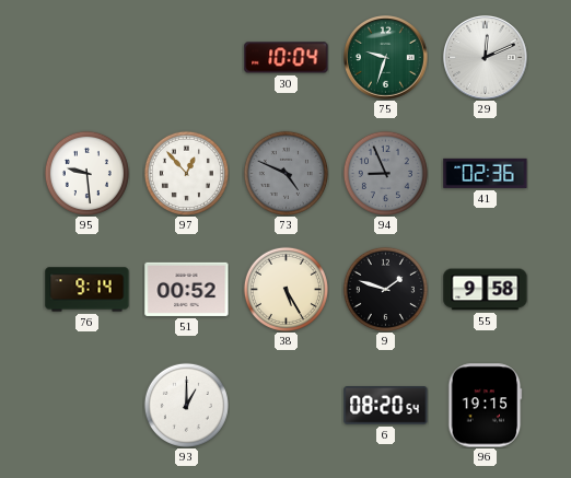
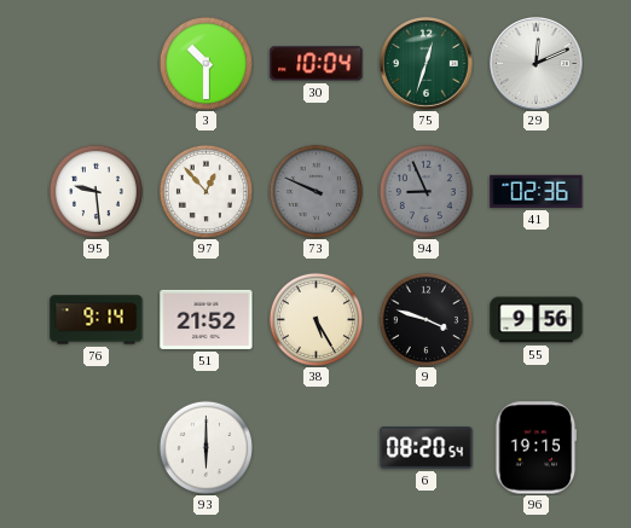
3: none -> 10:30 (205, 63)
75: 9:33 -> 12:33 (427, 64)
73: 4:49 -> 9:49 (315, 191)
51: 00:52 -> 21:52 (207, 319)
9: 1:48 -> 3:48 (426, 319)
55: 9:58 -> 9:56 (537, 320)
93: 1:00 -> 6:00 (205, 447)
